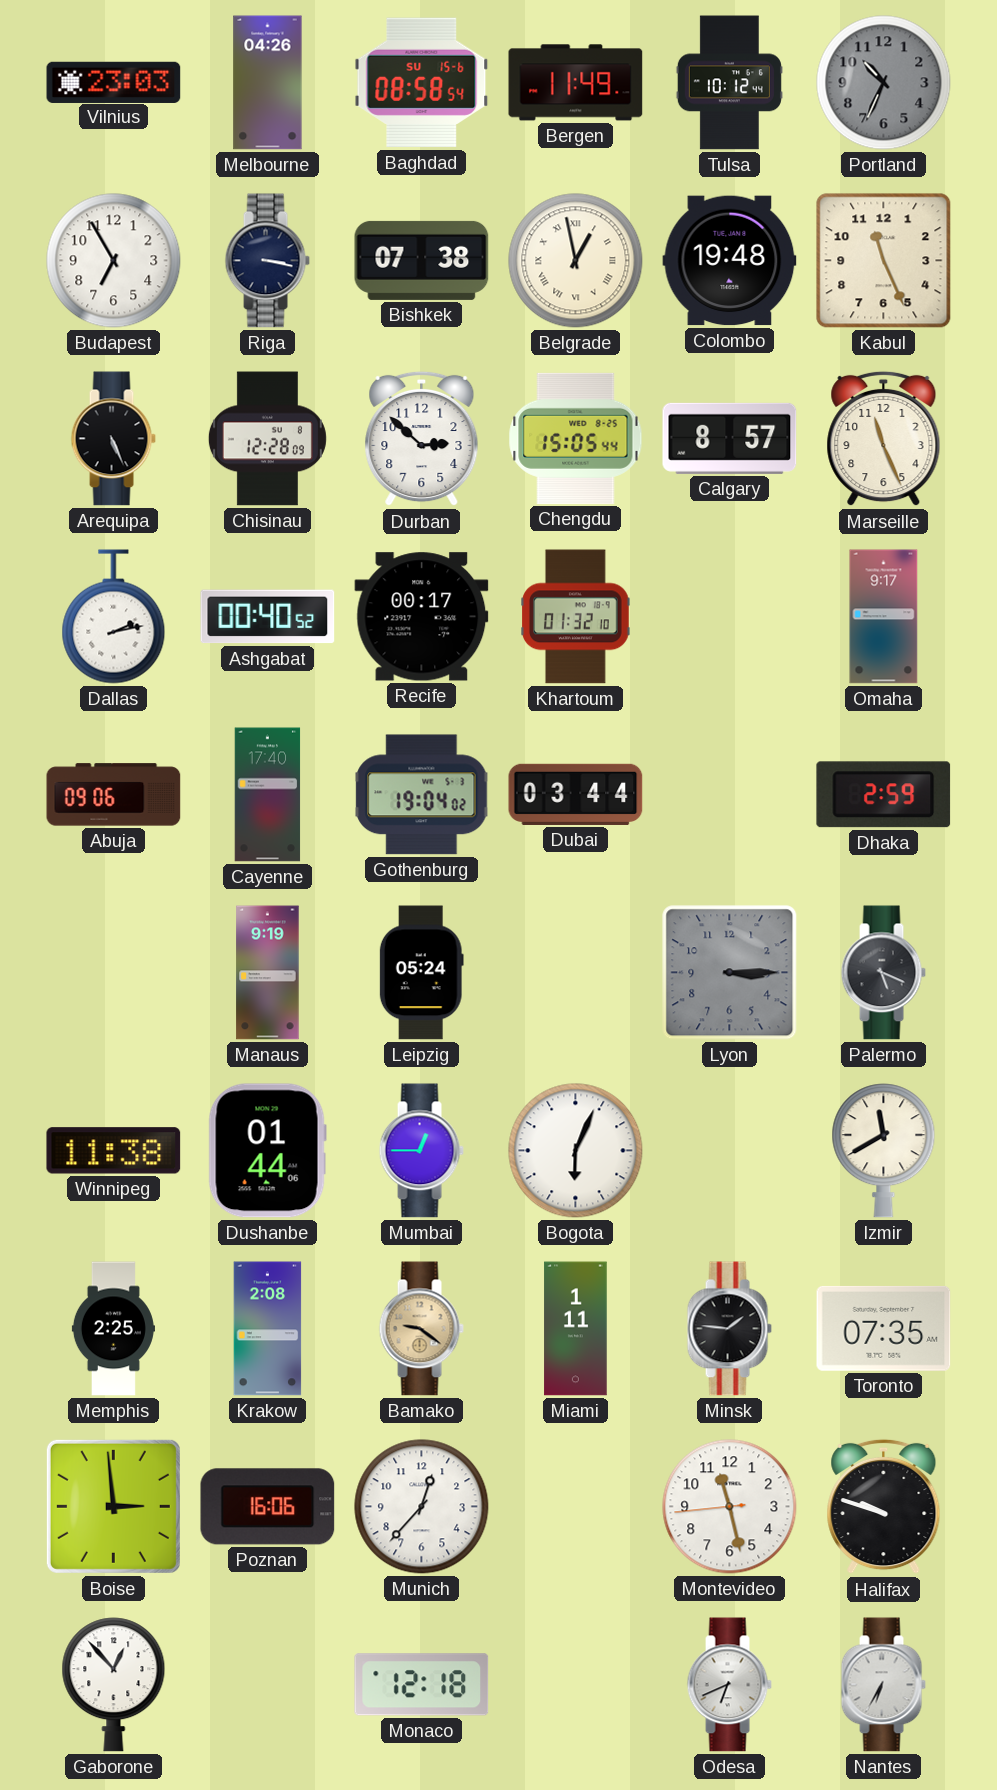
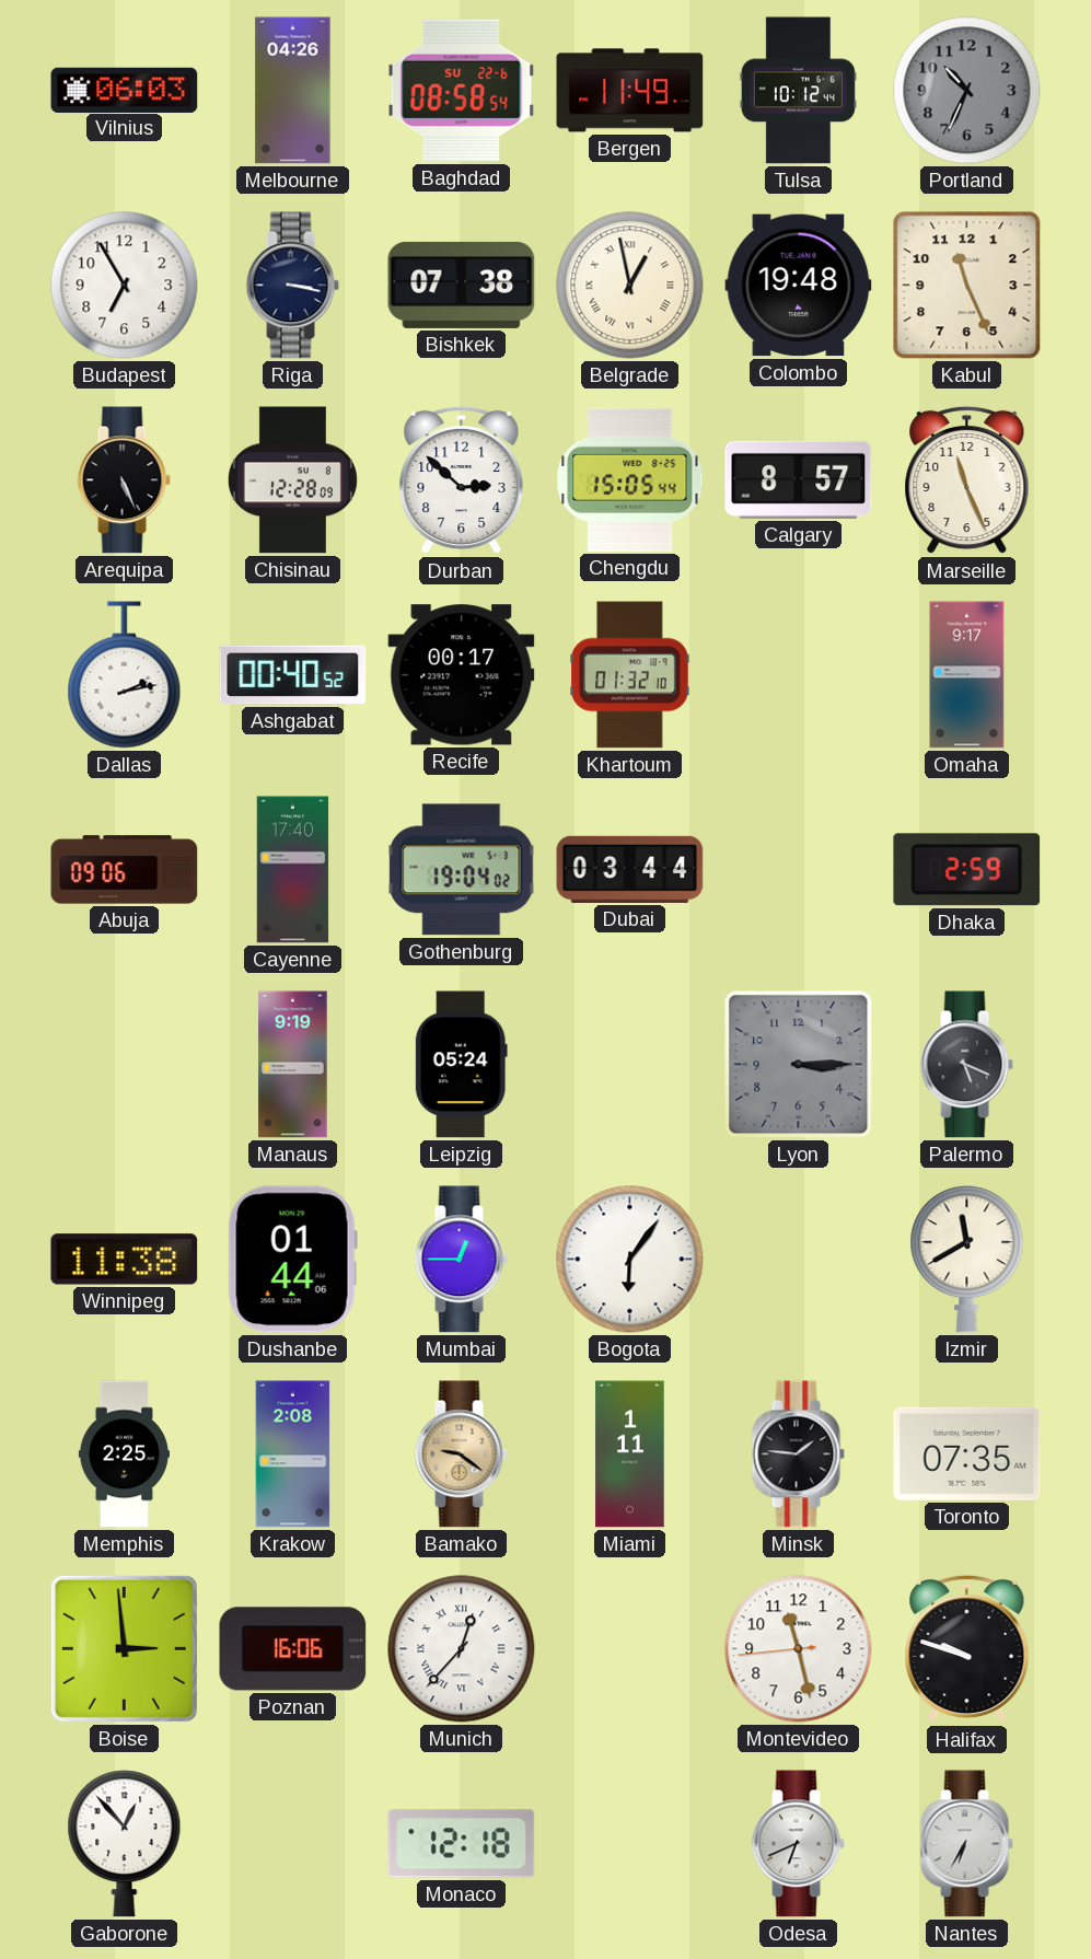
Vilnius: 23:03 -> 06:03 (125, 90)
Baghdad date: SU 15-6 -> SU 22-6 (462, 91)
Bogota: 6:04 -> 6:06 (630, 1260)
Munich numerals: Arabic -> Roman (462, 1649)
